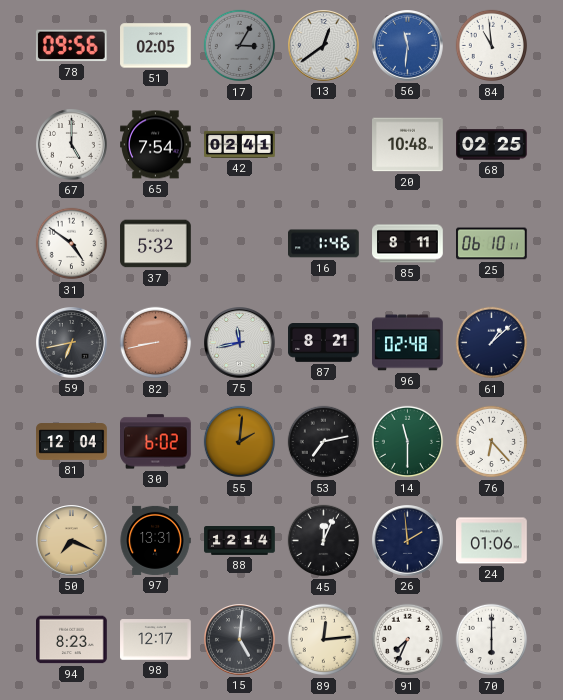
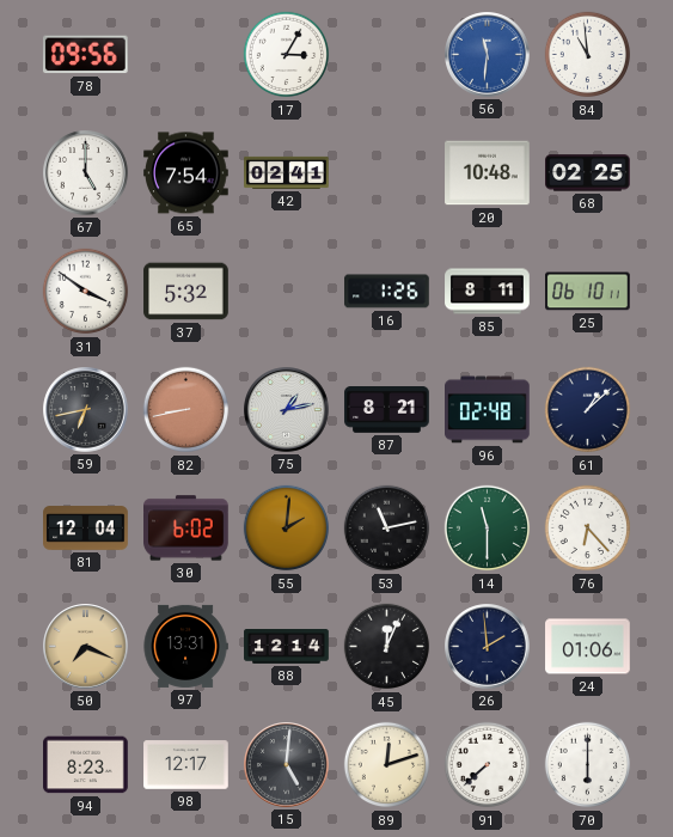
51: 02:05 -> none (156, 46)
17 dial: grey -> white (287, 55)
13: 12:39 -> none (324, 46)
31: 4:51 -> 3:51 (86, 292)
16: 1:46 -> 1:26 (387, 292)
75: 11:43 -> 1:13 (287, 410)
53: 7:13 -> 11:13 (387, 529)
89: 12:14 -> 12:12 (387, 765)
91: 7:34 -> 7:38 (488, 765)
